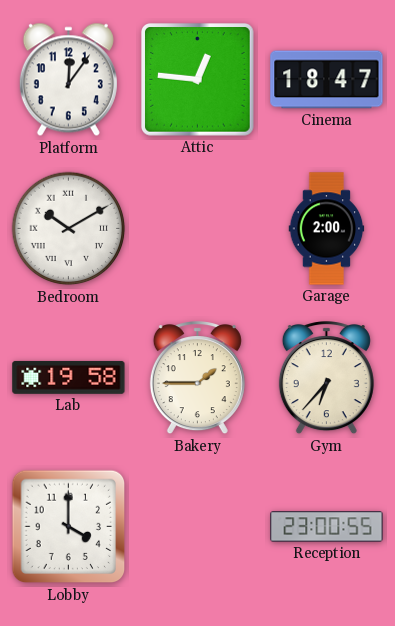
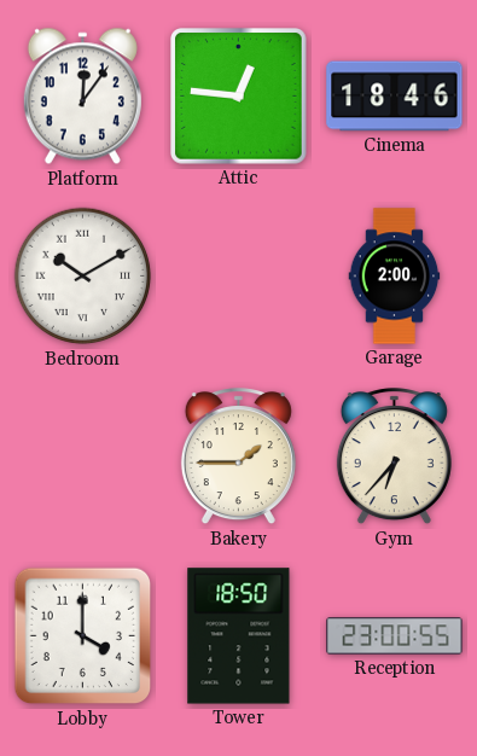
Cinema: 18:47 -> 18:46 (395, 97)
Lab: 19:58 -> none (69, 377)
Tower: none -> 18:50 (239, 636)
